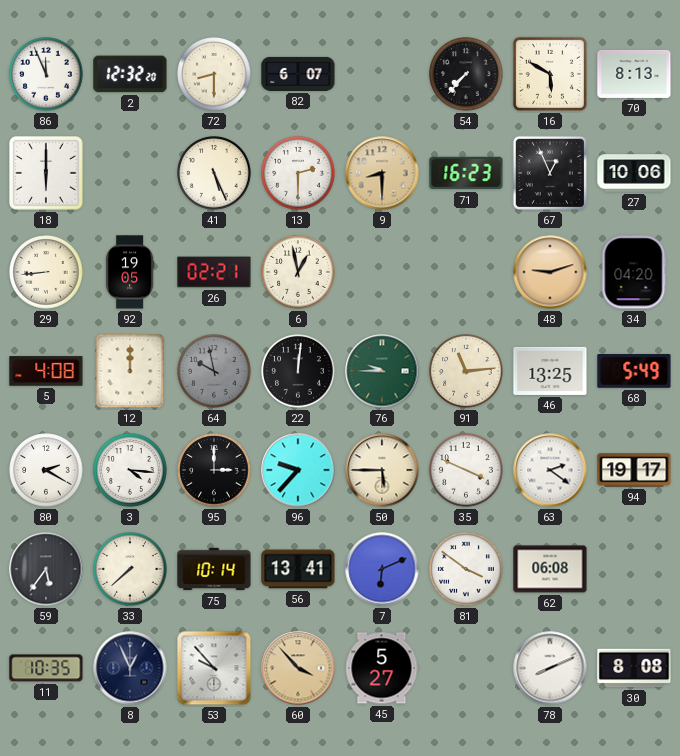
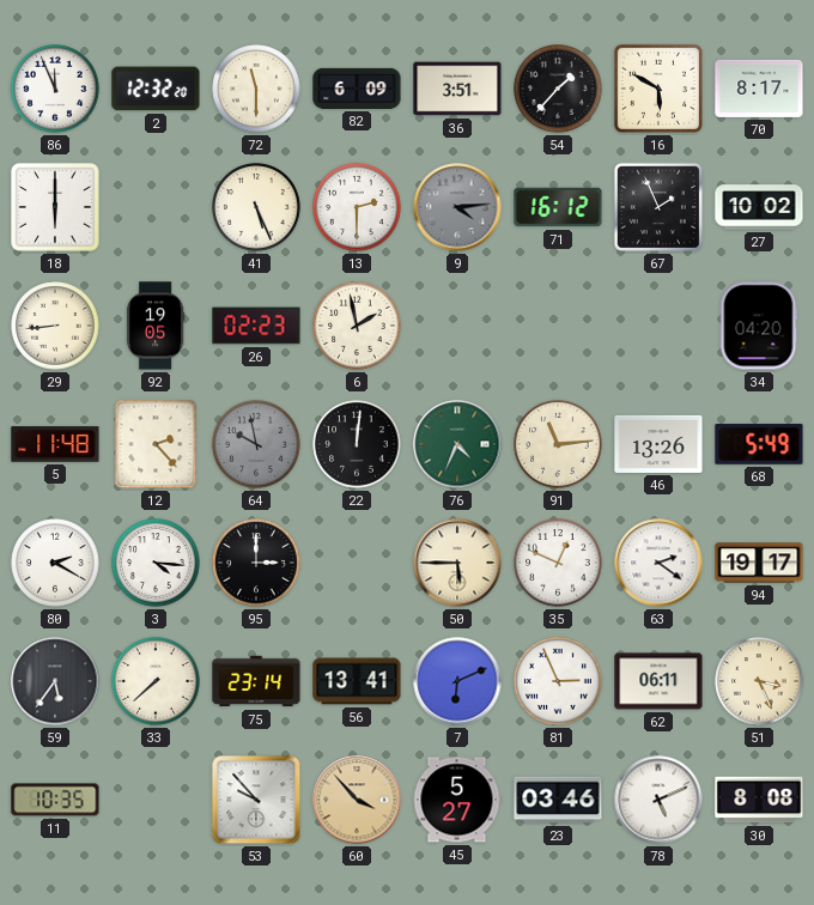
72: 8:30 -> 11:30 (256, 89)
82: 6:07 -> 6:09 (357, 89)
36: none -> 3:51 (457, 89)
54: 7:37 -> 1:37 (558, 89)
70: 8:13 -> 8:17 (759, 89)
9: 8:30 -> 4:14 (457, 207)
9 dial: champagne -> grey (457, 207)
71: 16:23 -> 16:12 (558, 207)
67: 12:56 -> 1:56 (658, 207)
27: 10:06 -> 10:02 (759, 207)
26: 02:21 -> 02:23 (256, 326)
6: 12:58 -> 1:58 (357, 326)
48: 9:12 -> none (550, 272)
5: 4:08 -> 11:48 (55, 444)
12: 12:00 -> 2:23 (156, 444)
76: 9:45 -> 4:34 (457, 444)
46: 13:25 -> 13:26 (658, 444)
96: 9:37 -> none (298, 470)
35: 3:49 -> 12:49 (558, 563)
75: 10:14 -> 23:14 (256, 681)
81: 3:51 -> 2:56 (558, 681)
62: 06:08 -> 06:11 (658, 681)
51: none -> 3:26 (759, 681)
8: 12:56 -> none (130, 668)
23: none -> 03:46 (558, 800)
78: 8:11 -> 5:11 (658, 800)
